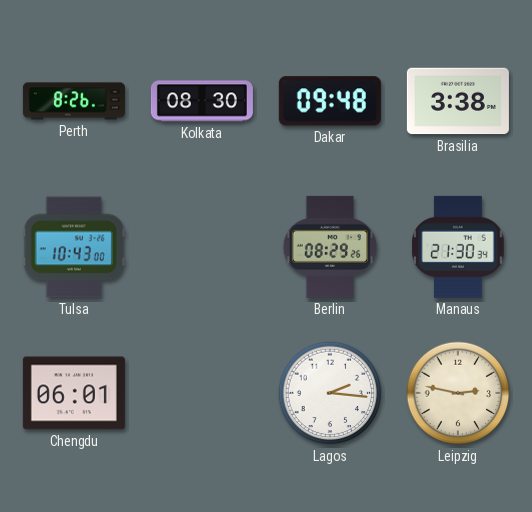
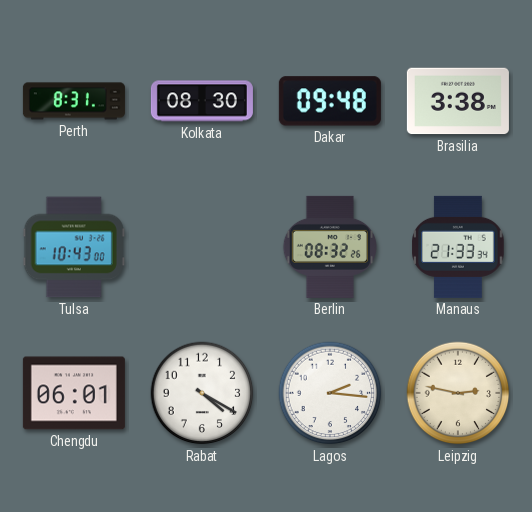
Perth: 8:26 -> 8:31 (74, 101)
Berlin: 08:29 -> 08:32 (329, 247)
Manaus: 21:30 -> 21:33 (458, 247)
Rabat: none -> 4:20 (202, 393)
